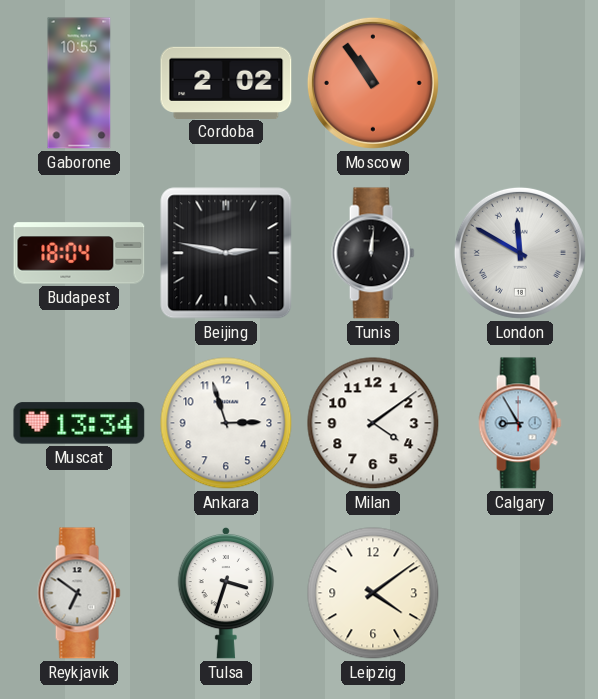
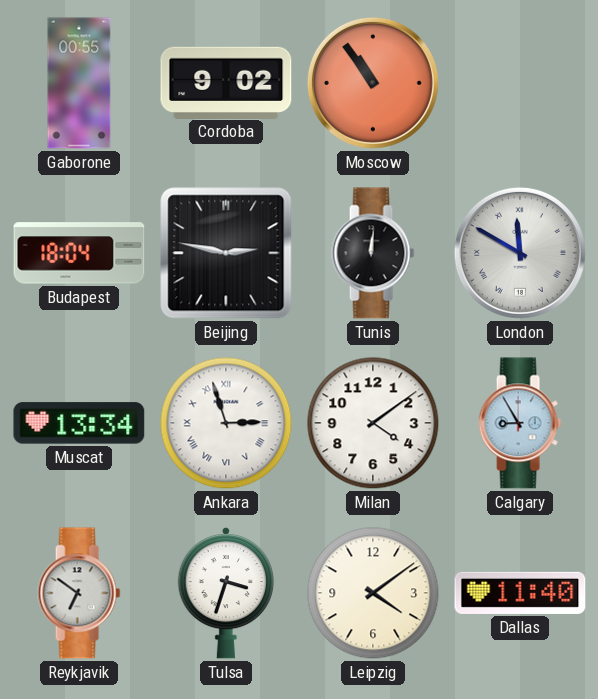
Gaborone: 10:55 -> 00:55 (79, 83)
Cordoba: 2:02 -> 9:02 (226, 82)
Ankara numerals: Arabic -> Roman (226, 423)
Dallas: none -> 11:40 (520, 593)
